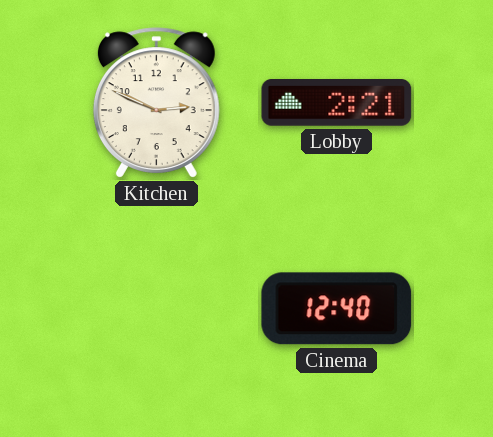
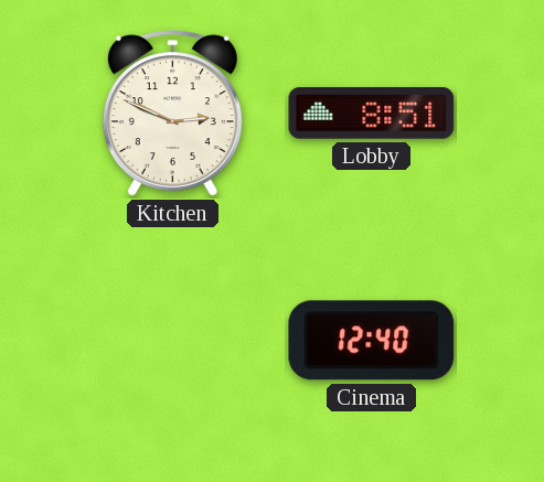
Lobby: 2:21 -> 8:51 (372, 114)
